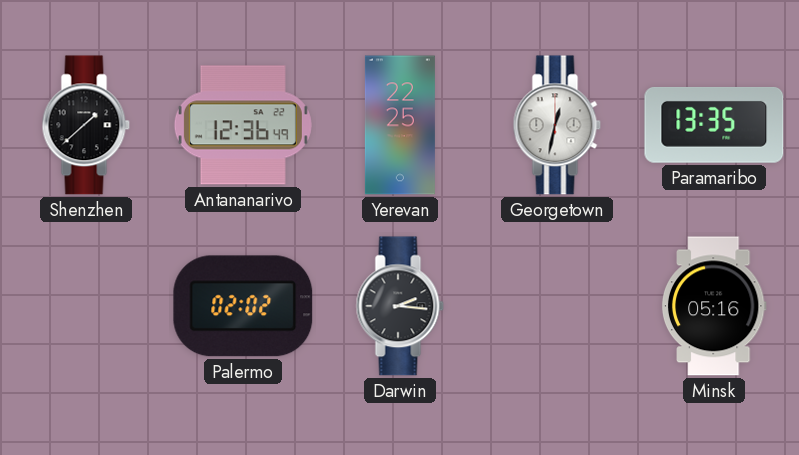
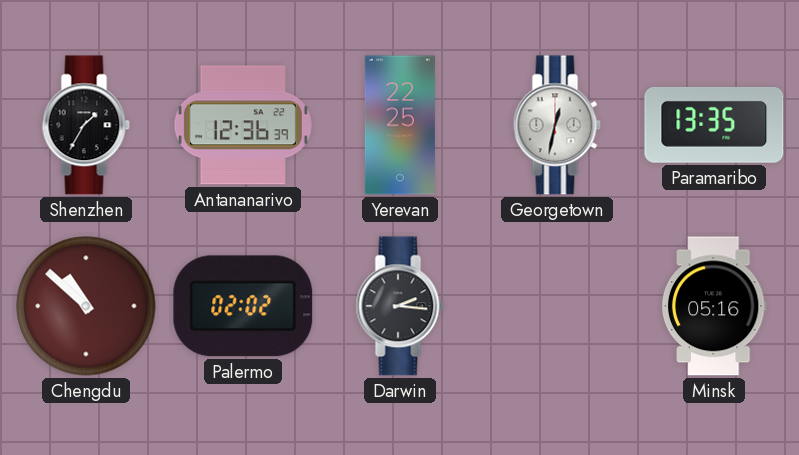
Shenzhen: 1:38 -> 1:35 (86, 125)
Antananarivo: 12:36:49 -> 12:36:39 (243, 125)
Chengdu: none -> 10:52 (86, 306)
